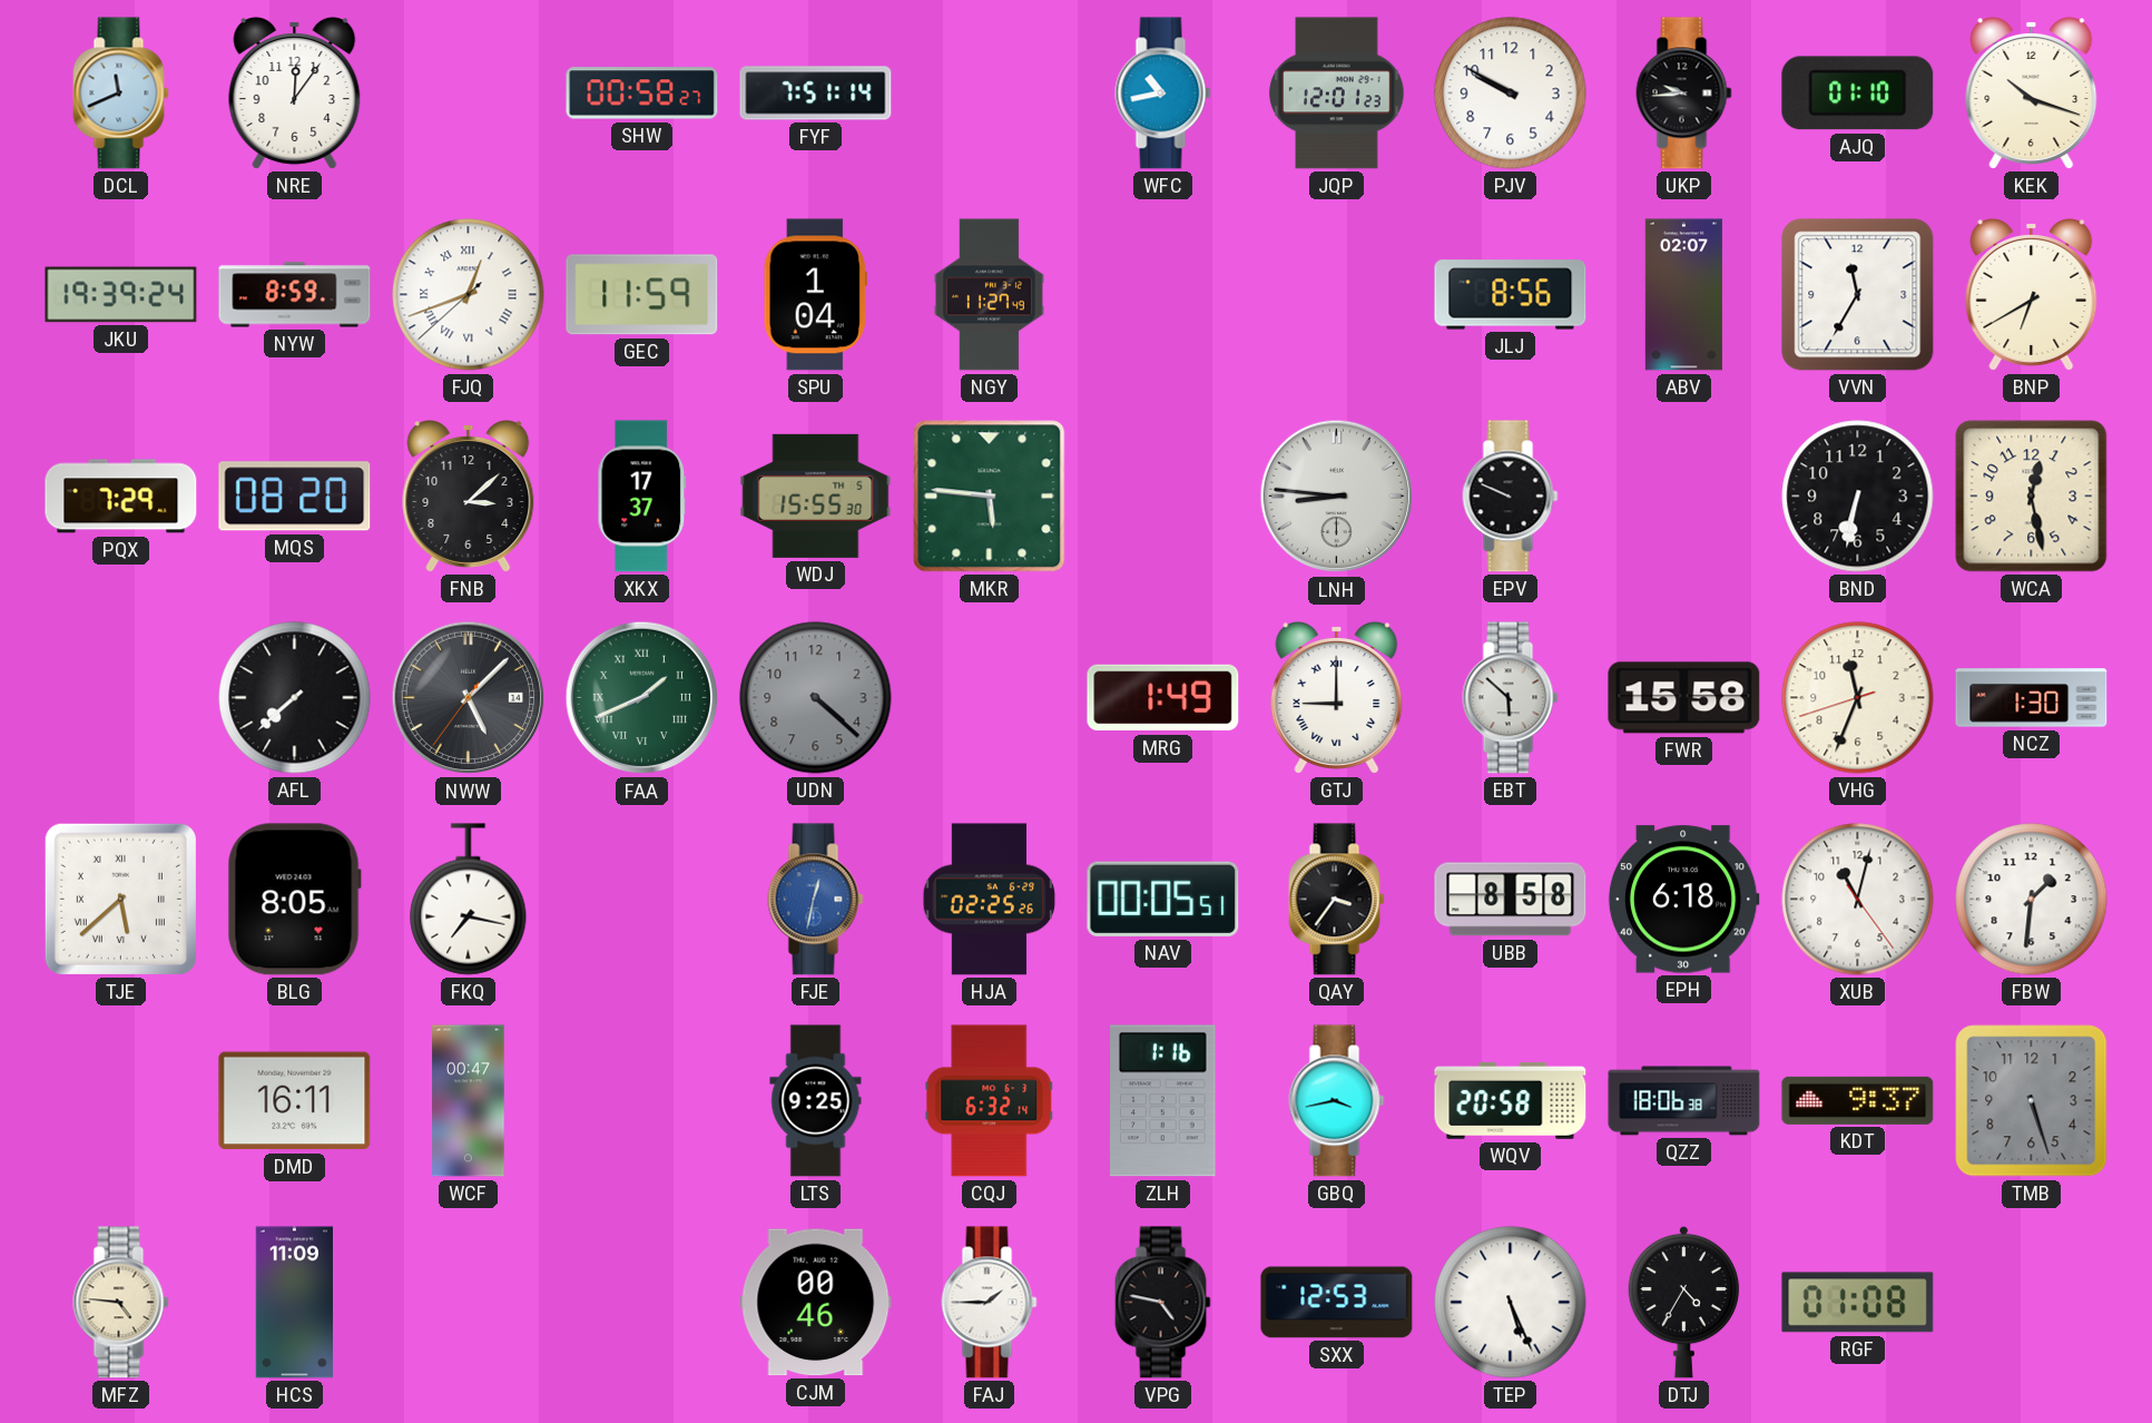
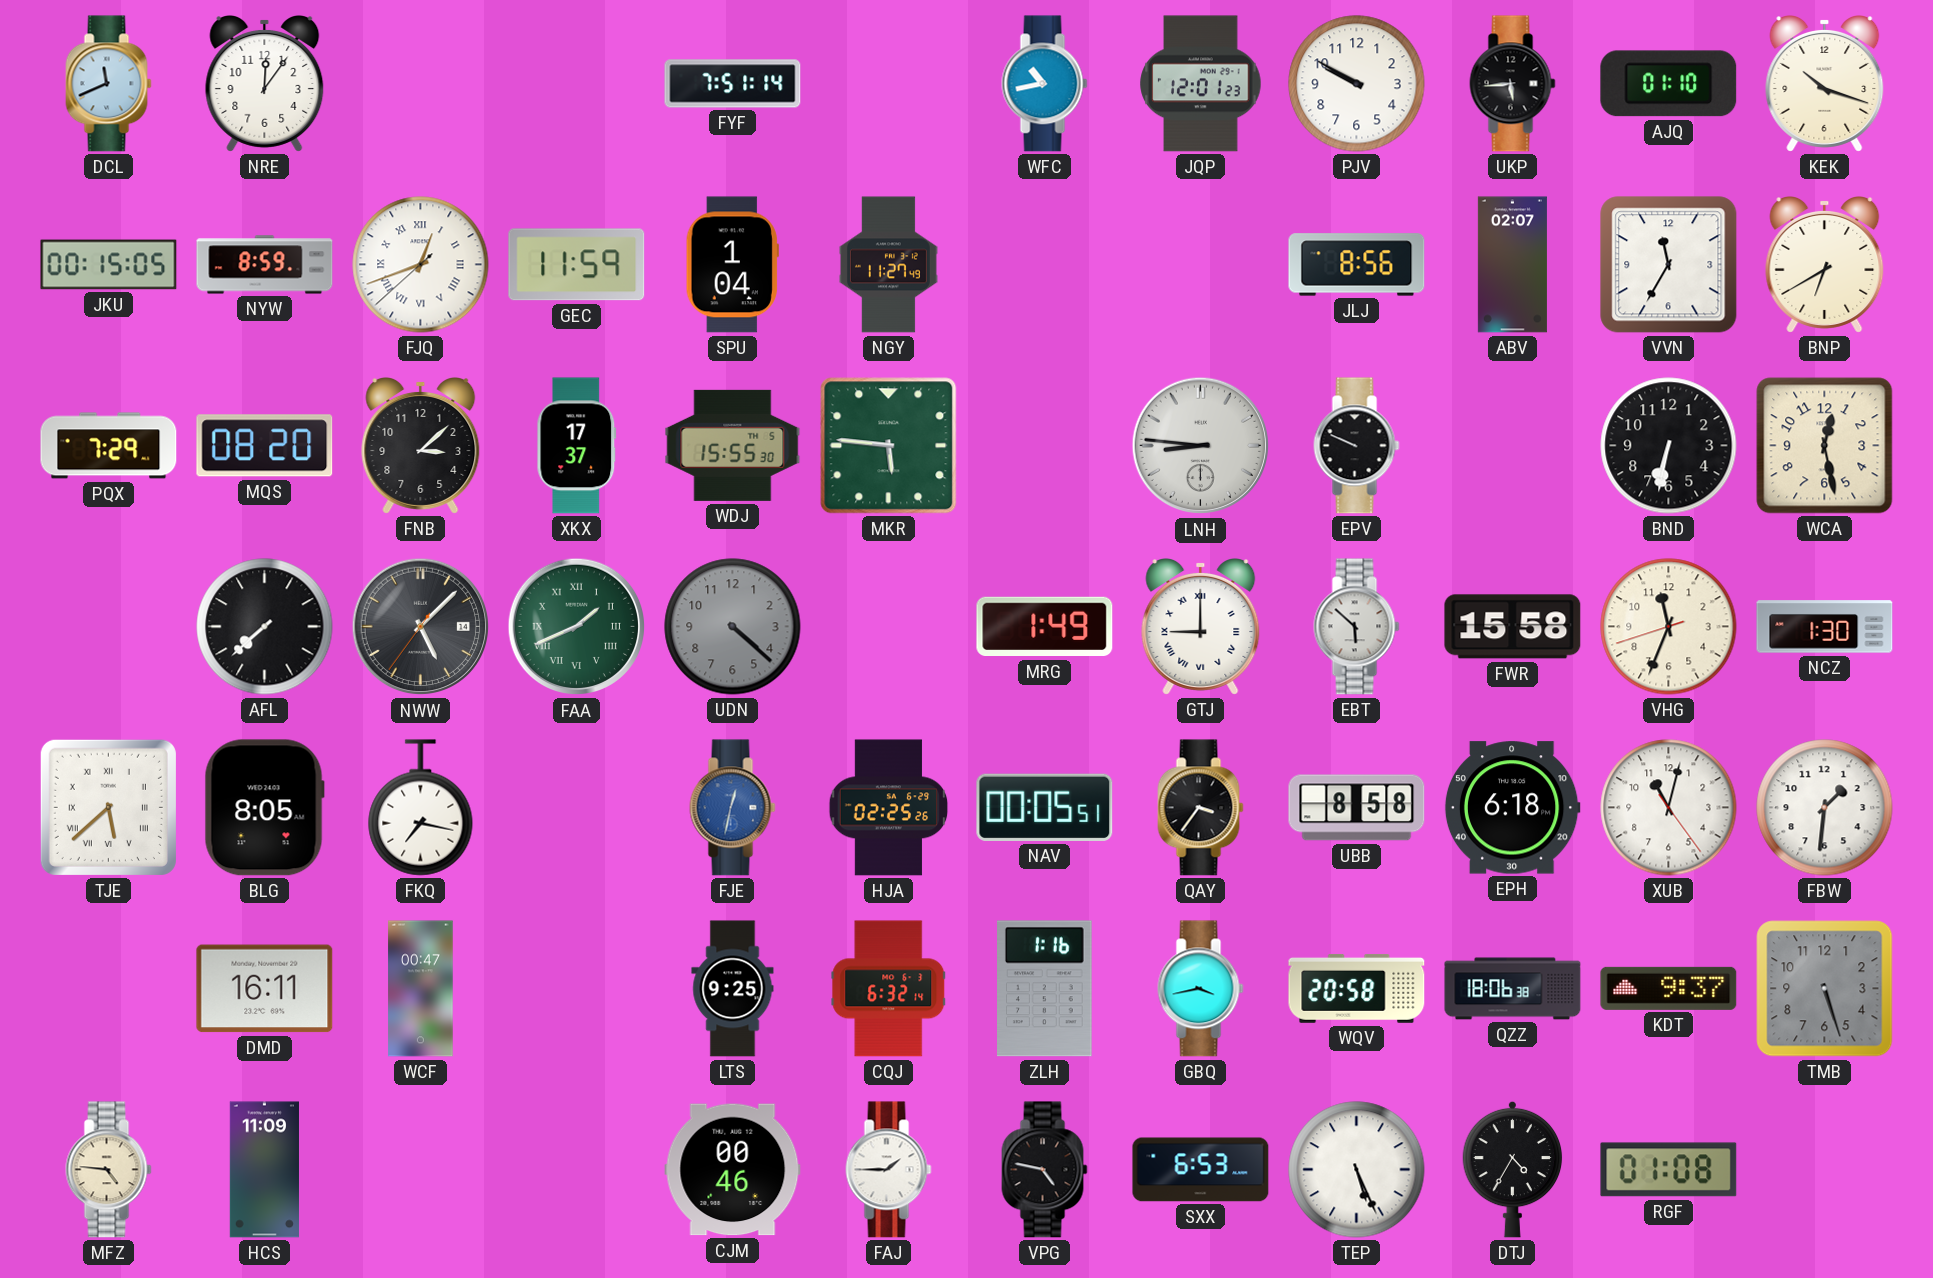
SHW: 00:58 -> none (642, 94)
UKP: 9:44 -> 5:44 (1513, 84)
JKU: 19:39 -> 00:15 (109, 265)
SXX: 12:53 -> 6:53 (1201, 1170)
